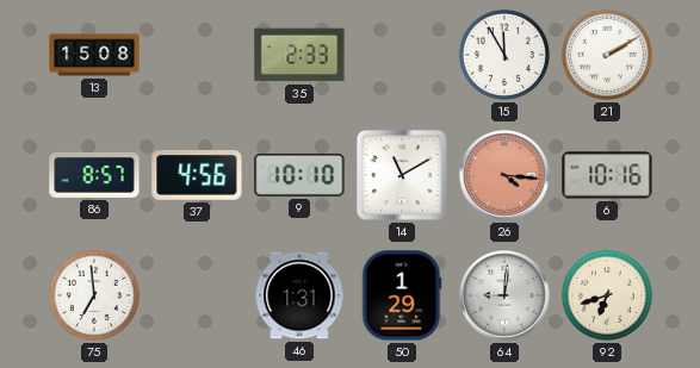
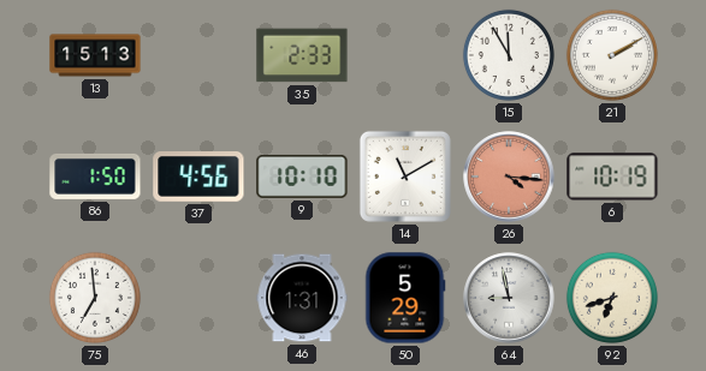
13: 15:08 -> 15:13 (95, 55)
86: 8:57 -> 1:50 (95, 176)
6: 10:16 -> 10:19 (612, 176)
50: 1:29 -> 5:29 (405, 298)
64: 9:01 -> 8:58 (509, 298)
